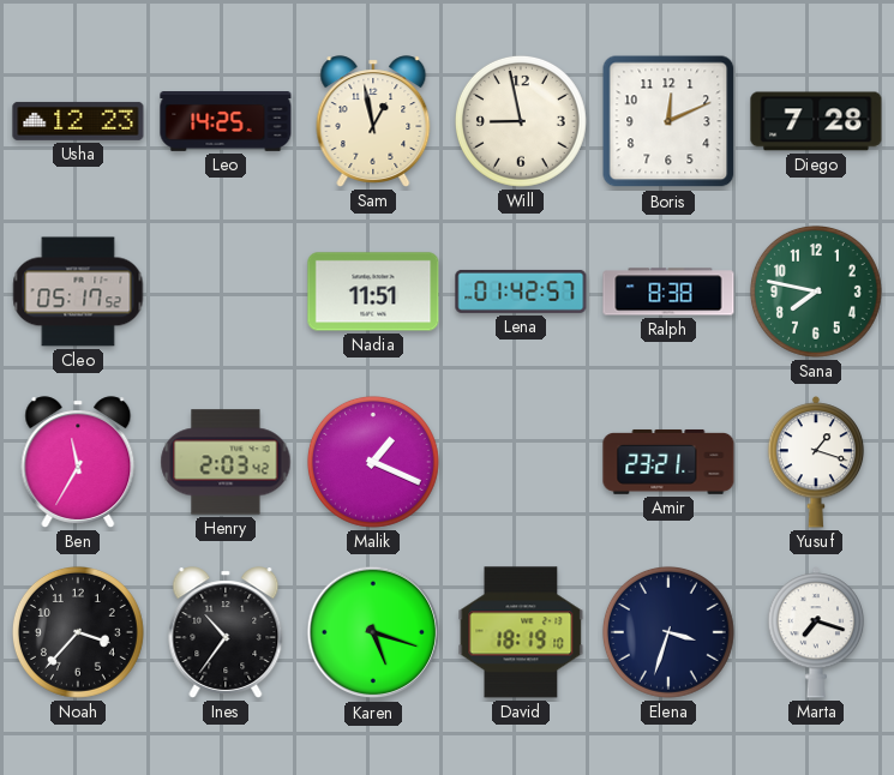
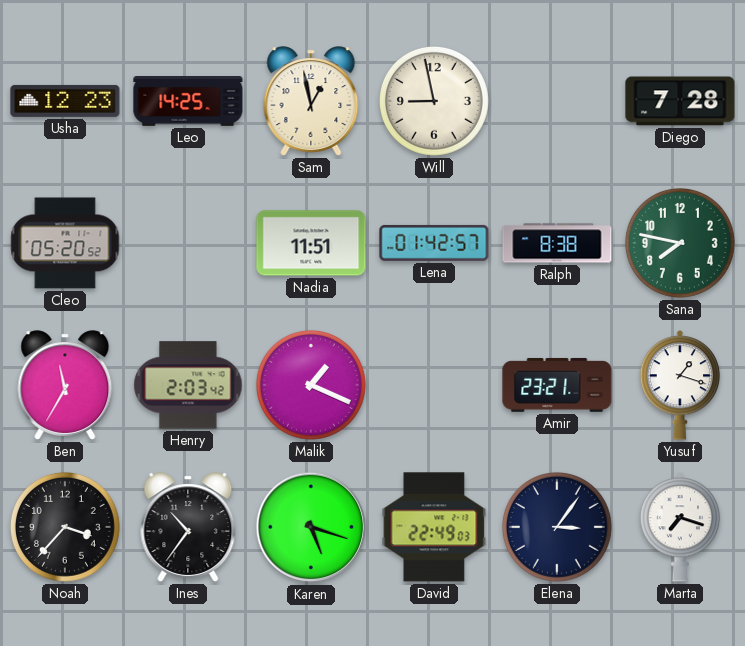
Boris: 12:11 -> none (668, 121)
Cleo: 05:17 -> 05:20 (65, 243)
David: 18:19 -> 22:49 (434, 527)
Elena: 3:33 -> 3:06 (557, 527)
